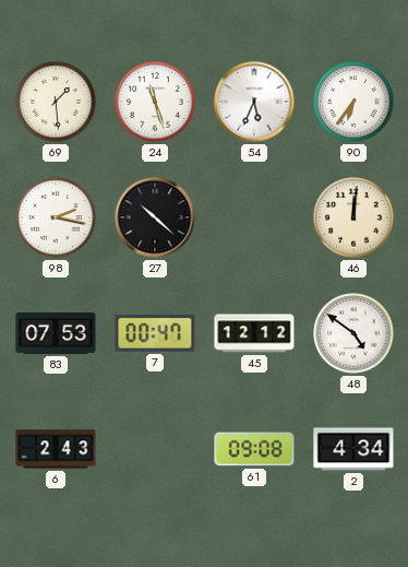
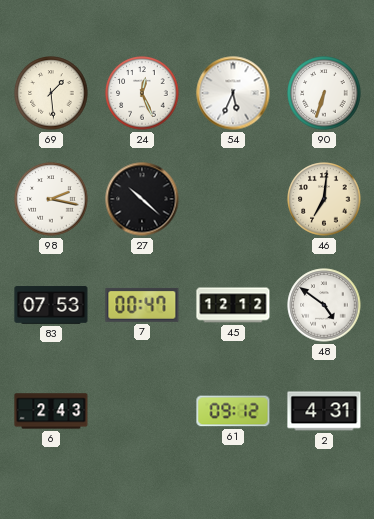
24: 11:27 -> 12:26 (142, 93)
90: 6:36 -> 6:33 (324, 93)
46: 12:01 -> 7:01 (324, 199)
61: 09:08 -> 09:12 (233, 411)
2: 4:34 -> 4:31 (324, 411)
